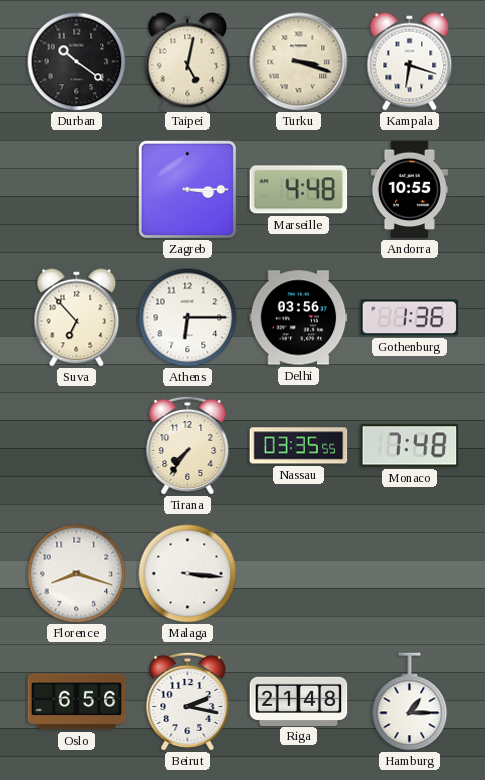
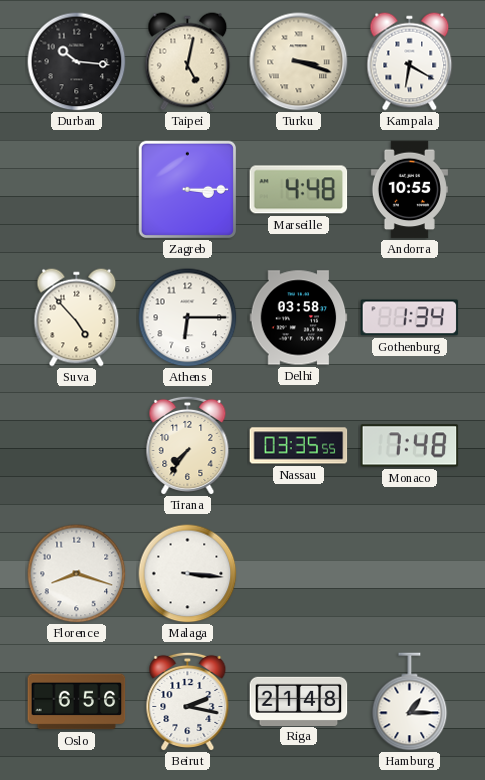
Durban: 10:21 -> 10:16 (77, 62)
Kampala: 6:18 -> 6:20 (410, 62)
Suva: 6:53 -> 4:53 (77, 318)
Delhi: 03:56 -> 03:58 (299, 318)
Gothenburg: 1:36 -> 1:34 (410, 318)
